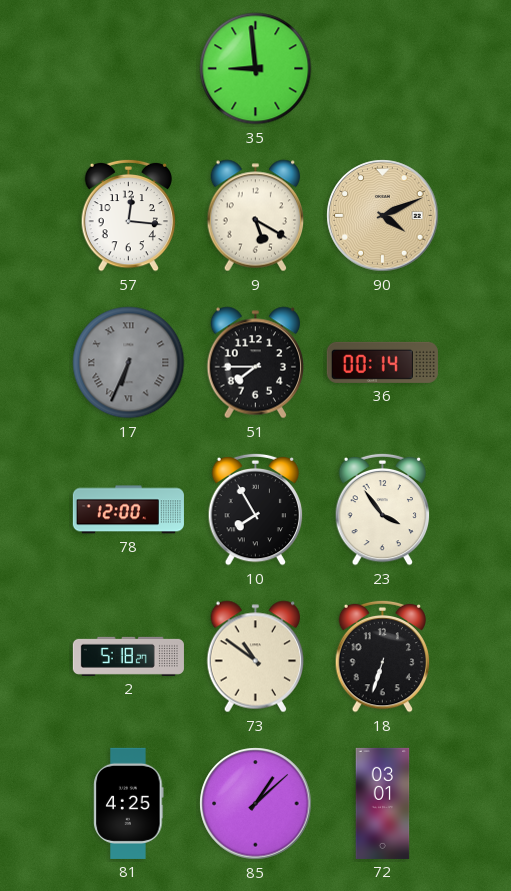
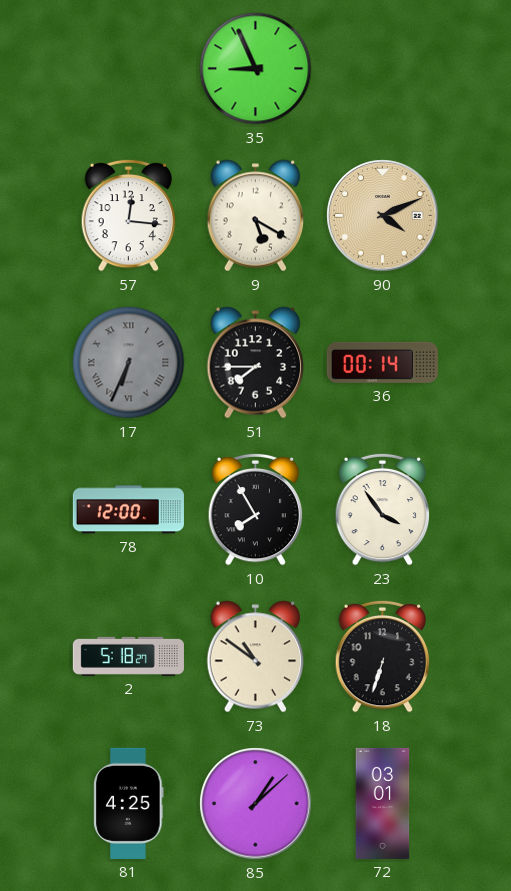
35: 8:59 -> 8:56 (256, 69)
